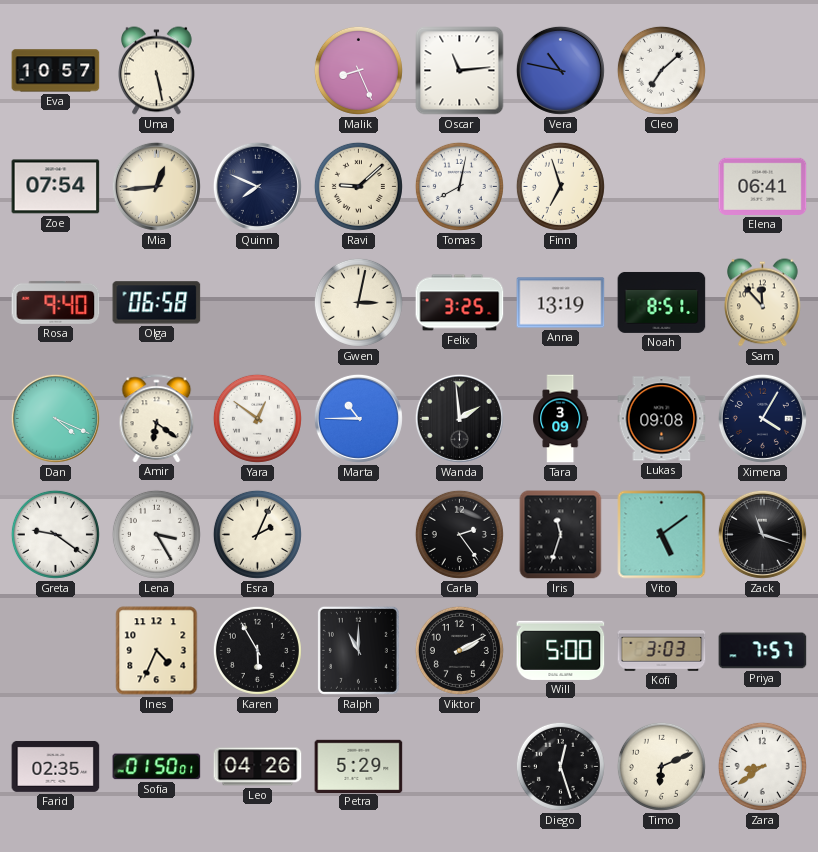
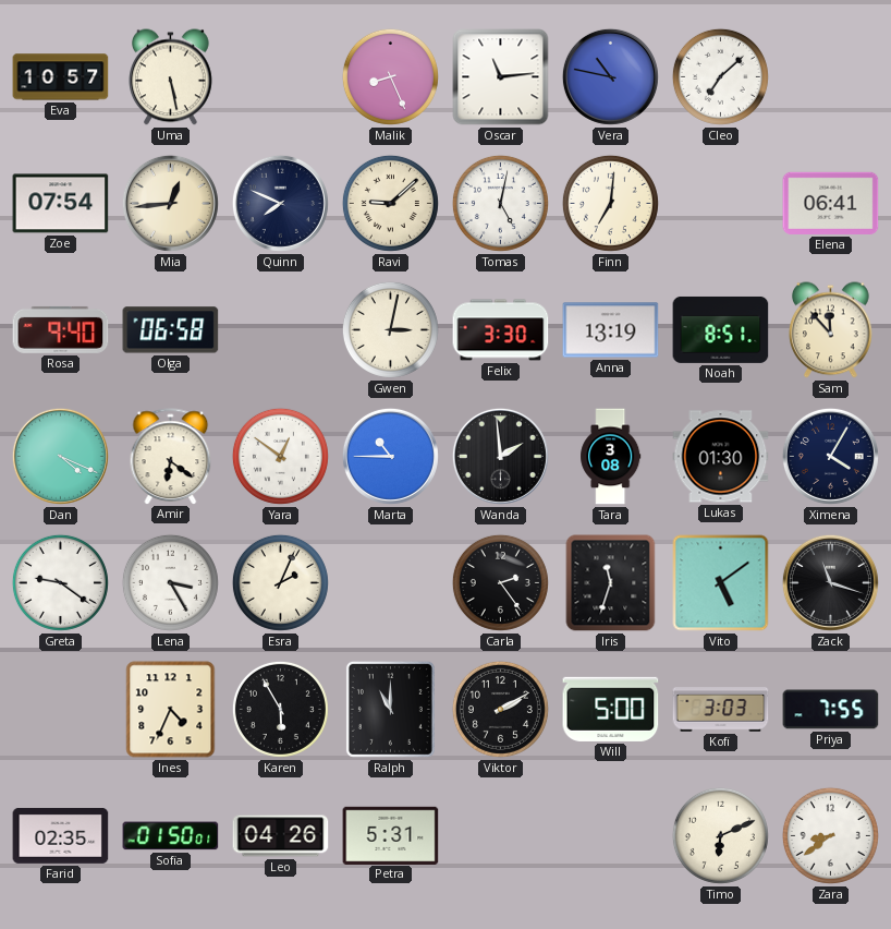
Tomas: 8:02 -> 5:02 (500, 203)
Finn: 6:57 -> 7:01 (610, 203)
Felix: 3:25 -> 3:30 (501, 330)
Tara: 3:09 -> 3:08 (611, 457)
Lukas: 09:08 -> 01:30 (721, 457)
Priya: 7:57 -> 7:55 (831, 710)
Petra: 5:29 -> 5:31 (391, 835)
Diego: 12:27 -> none (560, 766)
